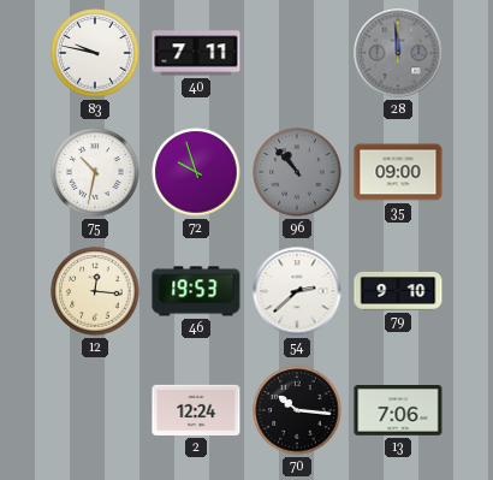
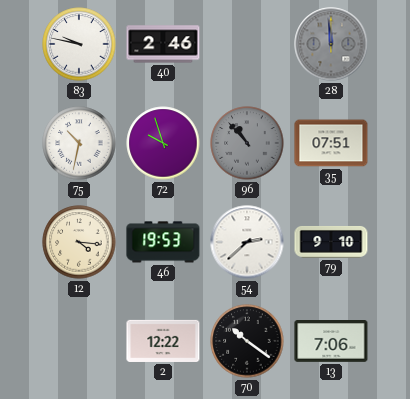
40: 7:11 -> 2:46 (163, 44)
35: 09:00 -> 07:51 (331, 143)
12: 12:16 -> 4:16 (79, 242)
2: 12:24 -> 12:22 (163, 341)
70: 10:16 -> 10:21 (247, 341)
